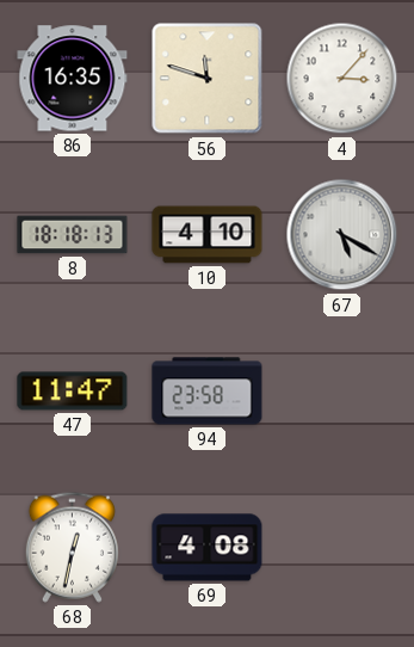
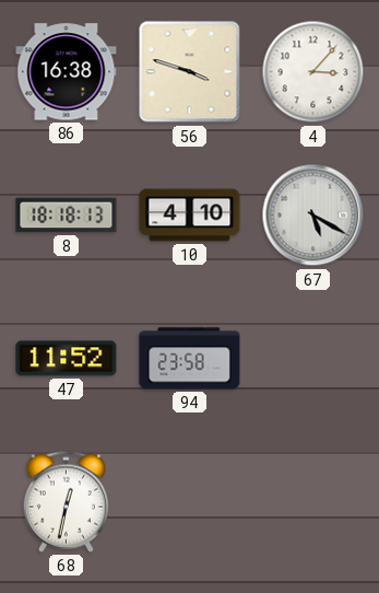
86: 16:35 -> 16:38 (67, 72)
56: 11:48 -> 3:48 (190, 72)
47: 11:47 -> 11:52 (67, 359)
69: 4:08 -> none (208, 548)
